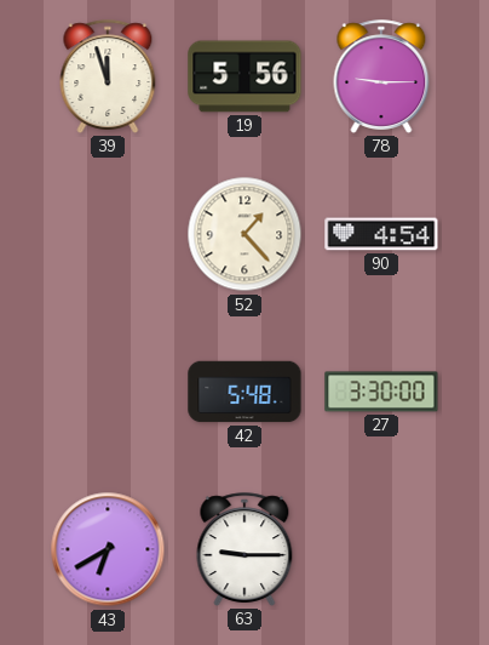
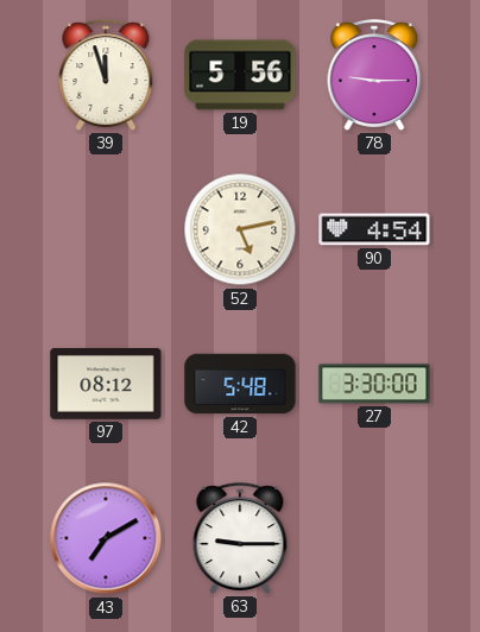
52: 1:23 -> 5:13 (240, 229)
97: none -> 08:12 (106, 385)
43: 6:40 -> 7:10 (106, 538)
